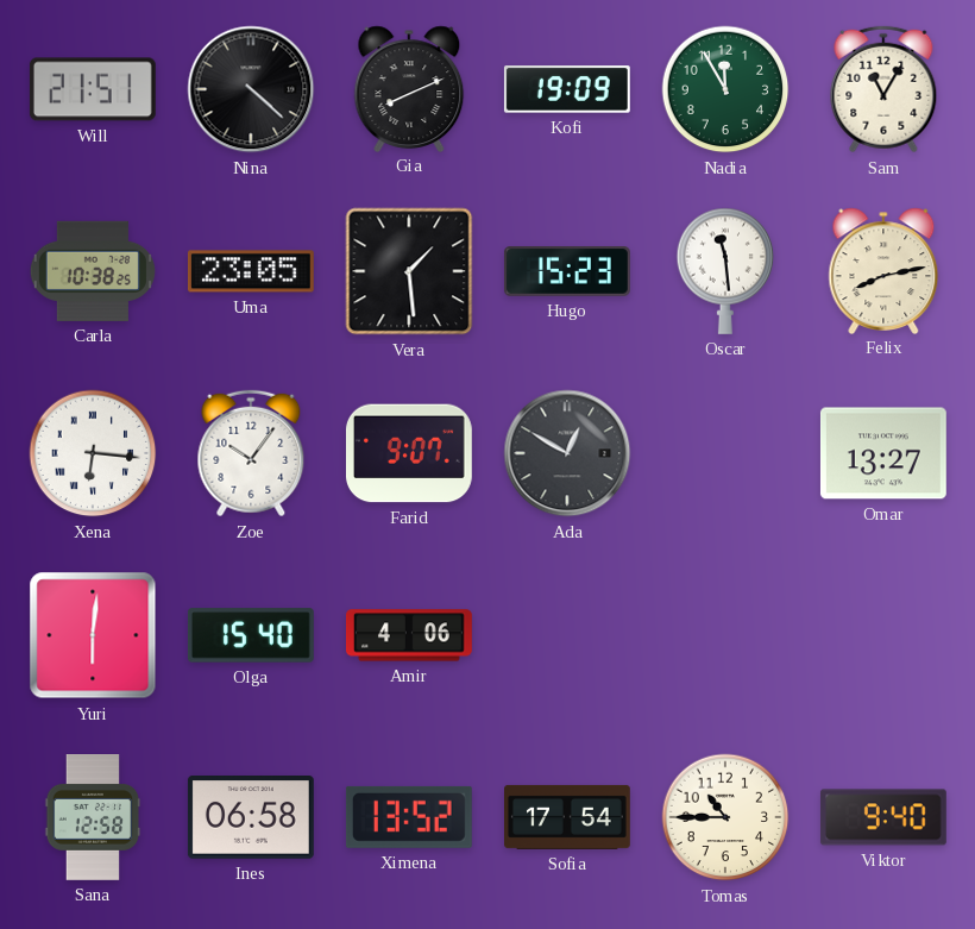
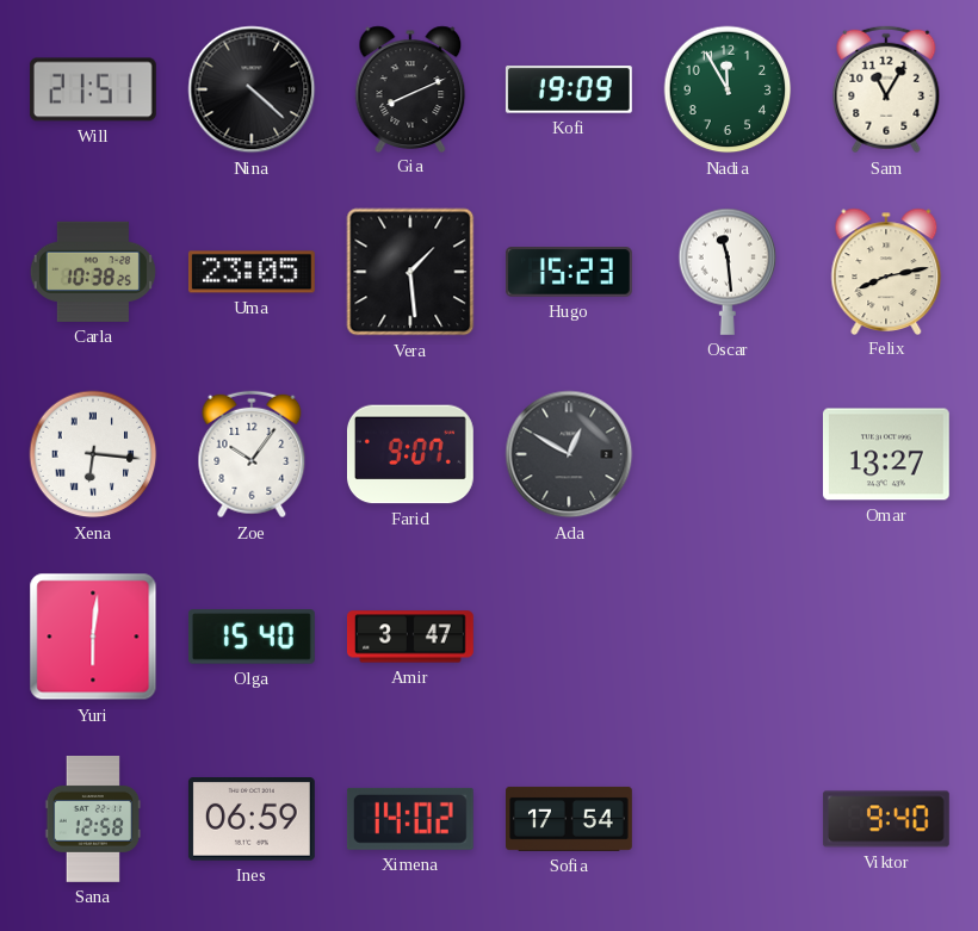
Amir: 4:06 -> 3:47 (410, 637)
Ines: 06:58 -> 06:59 (252, 820)
Ximena: 13:52 -> 14:02 (410, 819)
Tomas: 10:45 -> none (725, 817)
